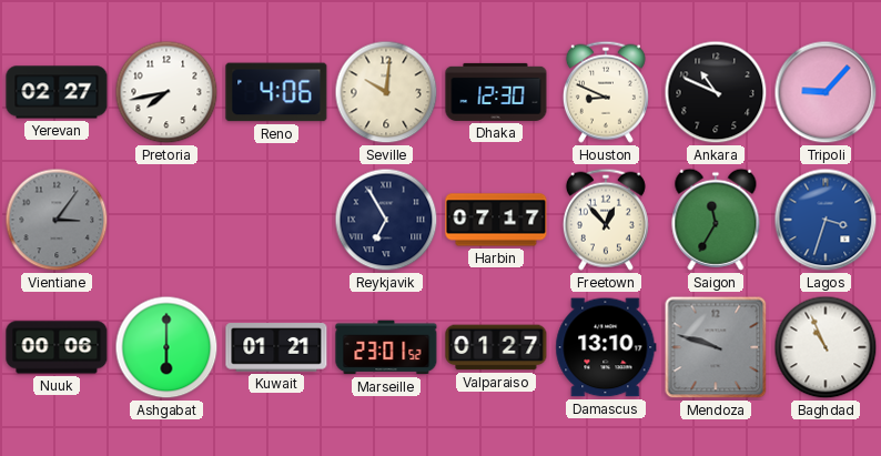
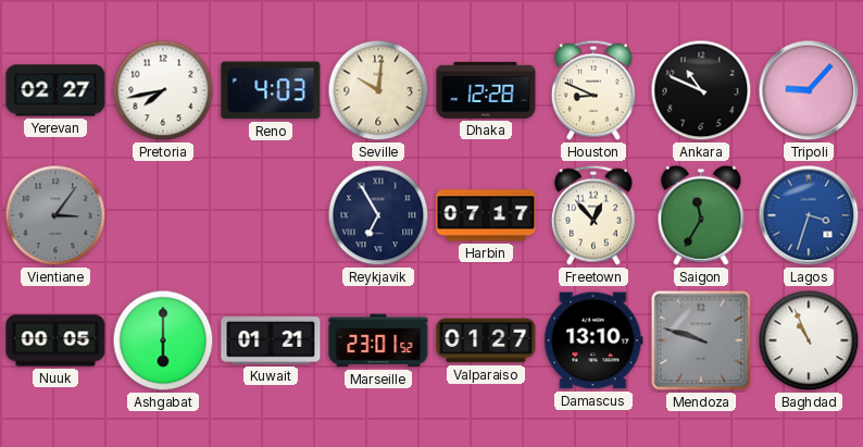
Reno: 4:06 -> 4:03 (271, 90)
Dhaka: 12:30 -> 12:28 (486, 90)
Nuuk: 00:06 -> 00:05 (55, 340)
